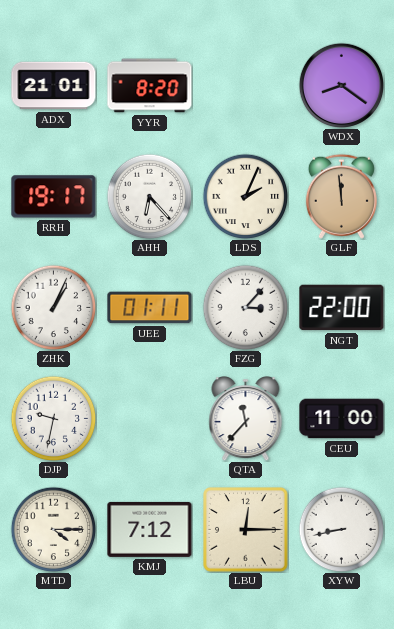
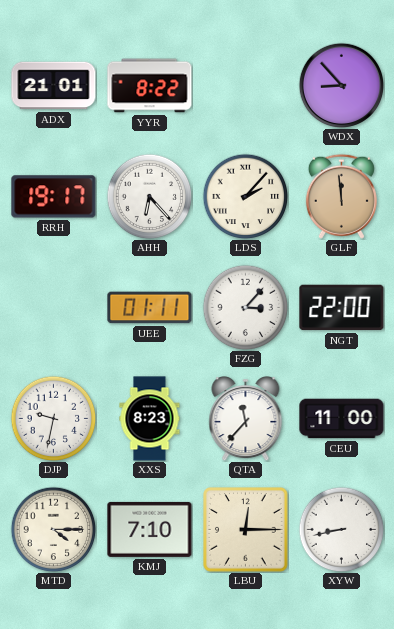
YYR: 8:20 -> 8:22 (150, 86)
WDX: 8:21 -> 8:53 (341, 85)
LDS: 2:04 -> 2:07 (245, 196)
ZHK: 1:04 -> none (53, 307)
XXS: none -> 8:23 (150, 419)
KMJ: 7:12 -> 7:10 (150, 529)
